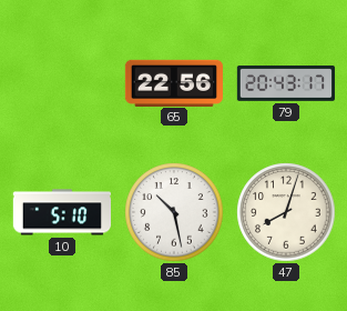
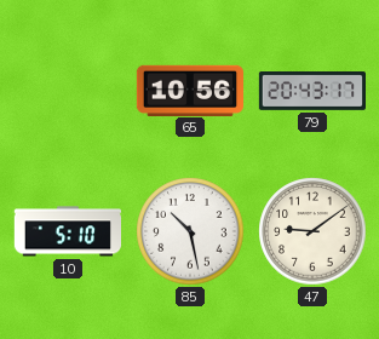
65: 22:56 -> 10:56 (189, 90)
47: 8:03 -> 9:09 (312, 231)
